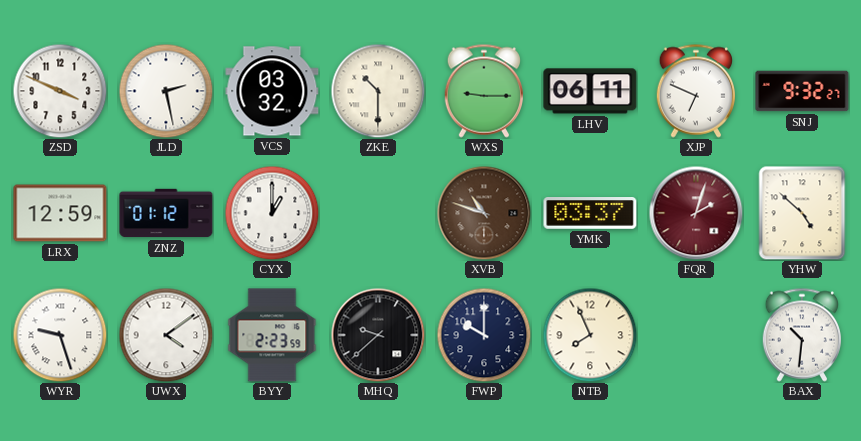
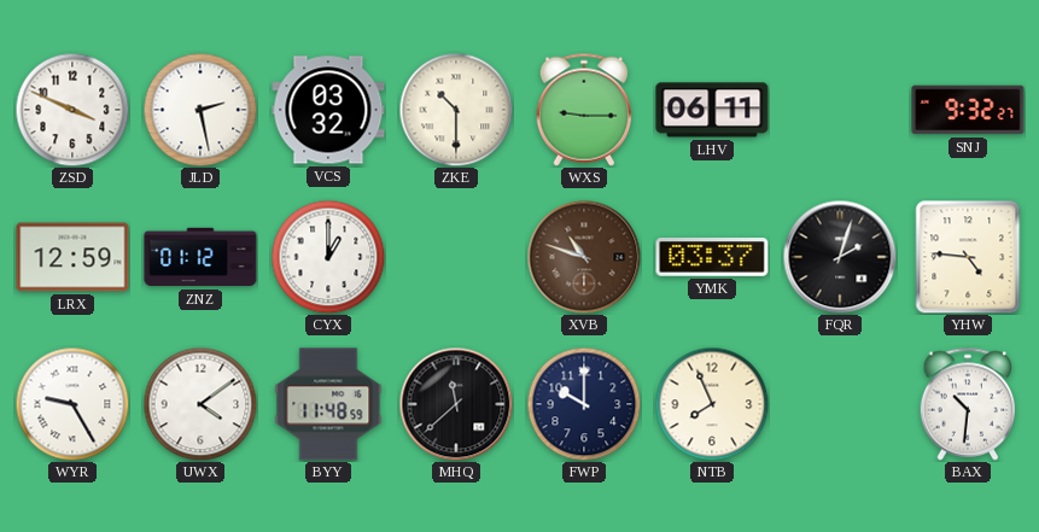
XJP: 6:49 -> none (695, 91)
FQR dial: burgundy -> black (840, 257)
YHW: 4:52 -> 4:46 (968, 257)
WYR: 9:27 -> 9:25 (72, 404)
BYY: 2:23 -> 11:48 (328, 404)
MHQ: 9:38 -> 11:38 (456, 404)
